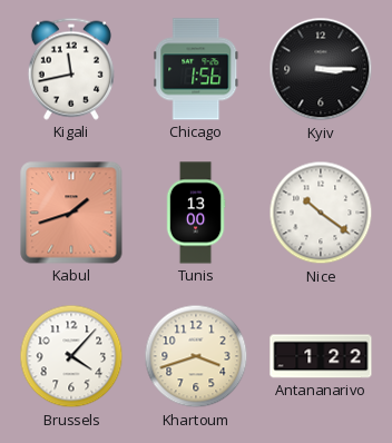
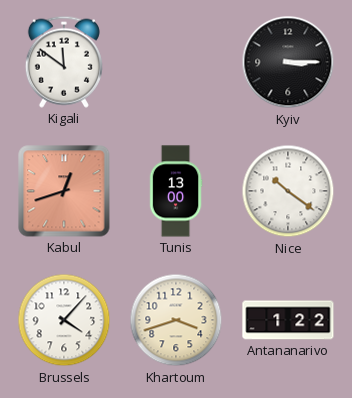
Kigali: 11:43 -> 11:51 (64, 62)
Chicago: 1:56 -> none (196, 69)
Kabul: 1:42 -> 12:42 (64, 191)
